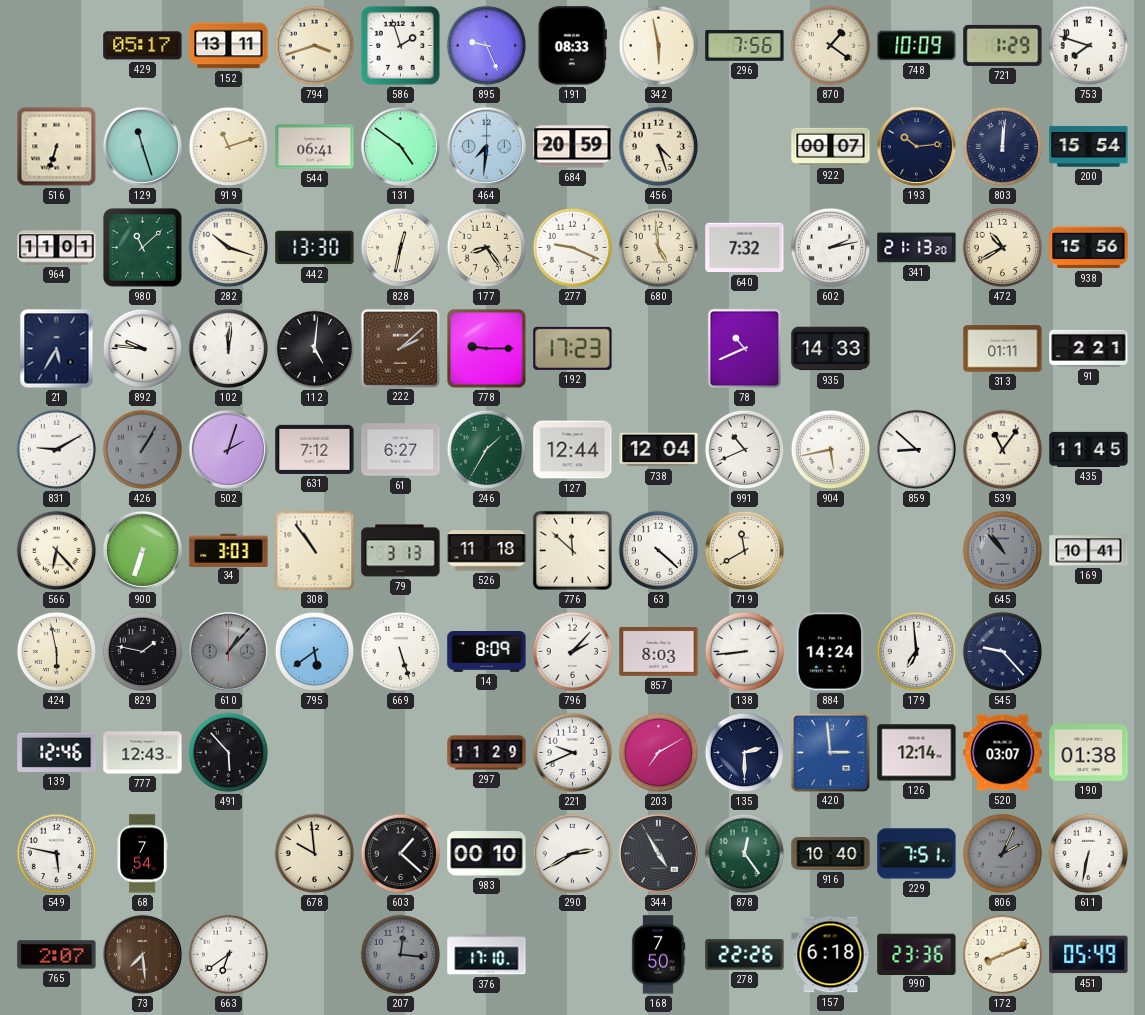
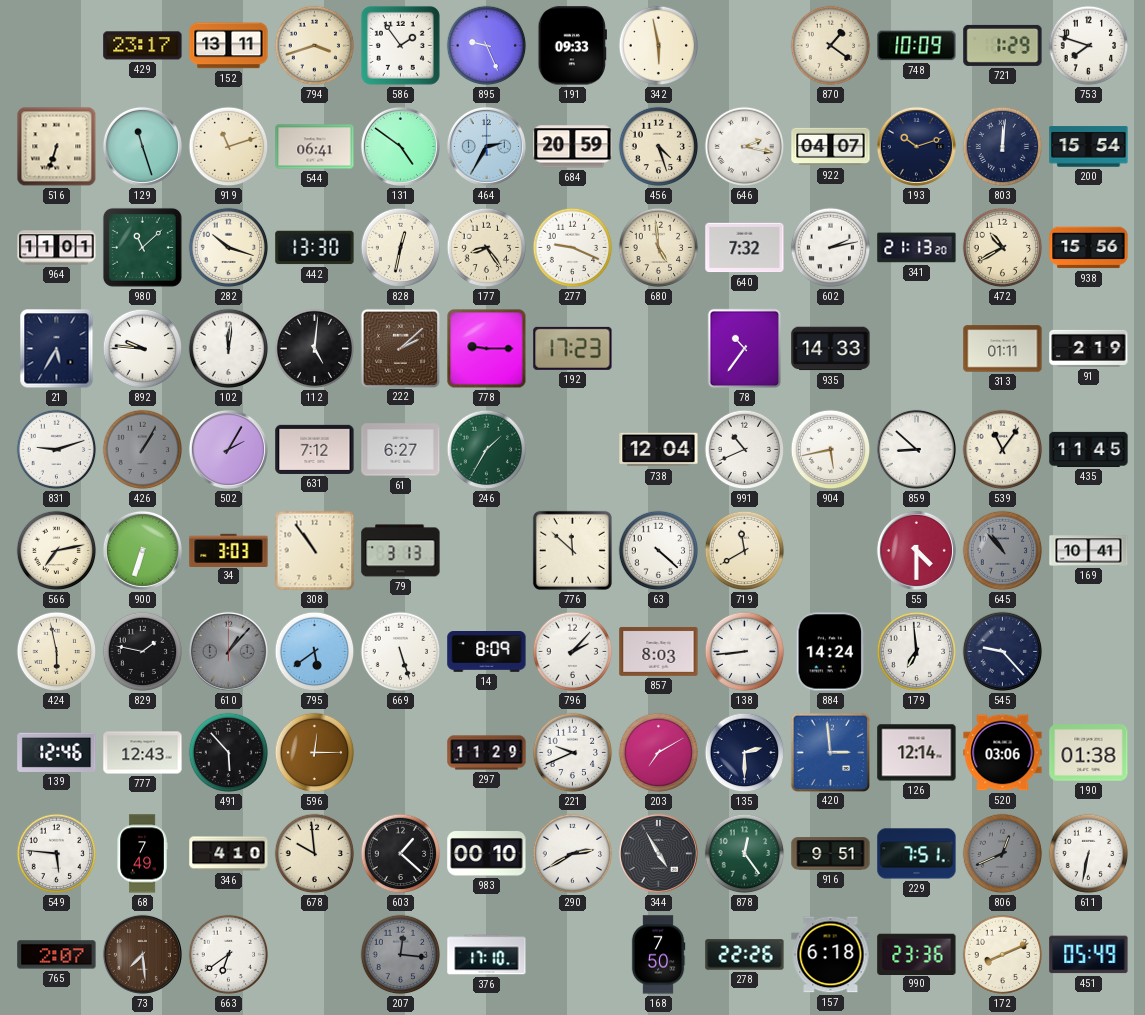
429: 05:17 -> 23:17 (143, 46)
586: 1:57 -> 1:54 (400, 45)
191: 08:33 -> 09:33 (572, 46)
296: 7:56 -> none (745, 46)
464: 7:31 -> 2:35 (486, 146)
646: none -> 2:17 (745, 147)
922: 00:07 -> 04:07 (831, 147)
193: 10:14 -> 10:12 (916, 146)
78: 10:41 -> 10:36 (745, 349)
91: 2:21 -> 2:19 (1089, 348)
831: 9:10 -> 9:12 (57, 450)
502: 2:03 -> 2:05 (228, 449)
127: 12:44 -> none (573, 450)
566: 6:23 -> 7:13 (57, 551)
526: 11:18 -> none (487, 551)
55: none -> 4:30 (916, 550)
596: none -> 12:15 (315, 753)
520: 03:07 -> 03:06 (1003, 753)
549: 5:47 -> 5:46 (57, 854)
68: 7:54 -> 7:49 (142, 854)
346: none -> 4:10 (229, 854)
916: 10:40 -> 9:51 (831, 854)
806: 2:04 -> 12:41 (1003, 854)
